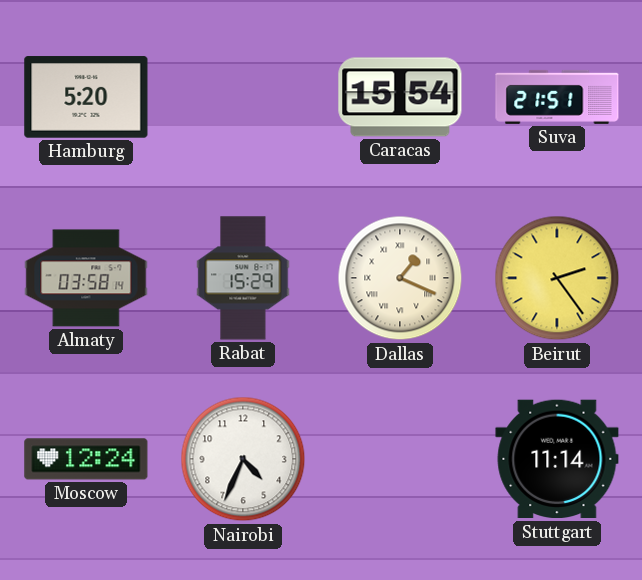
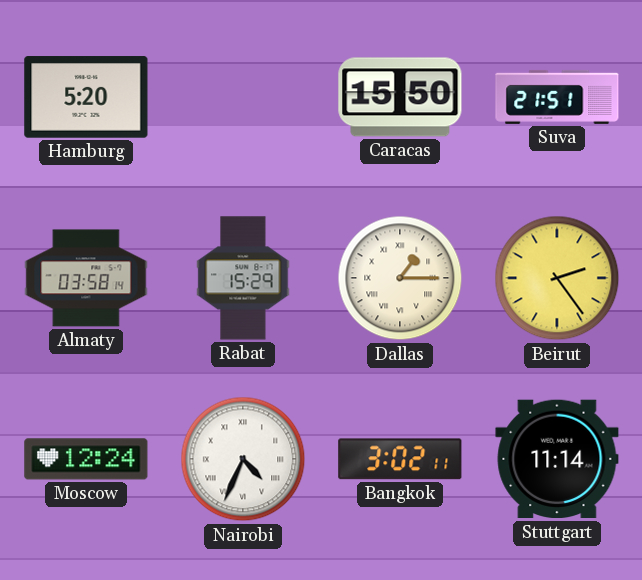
Caracas: 15:54 -> 15:50 (400, 97)
Dallas: 1:19 -> 1:15 (400, 278)
Nairobi numerals: Arabic -> Roman (243, 459)
Bangkok: none -> 3:02 (400, 459)
